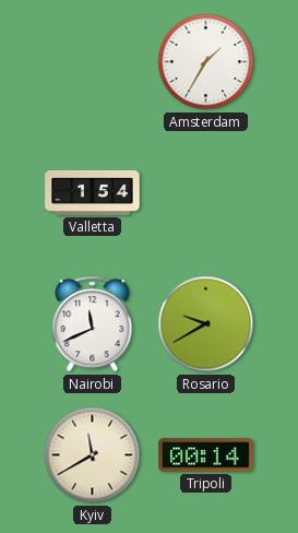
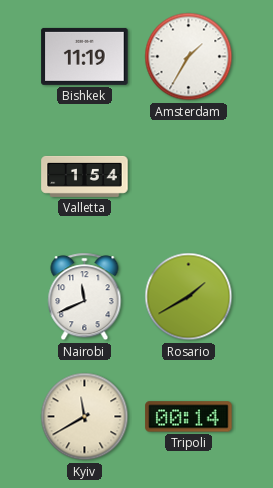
Bishkek: none -> 11:19 (85, 56)
Rosario: 9:40 -> 1:40 (189, 297)
